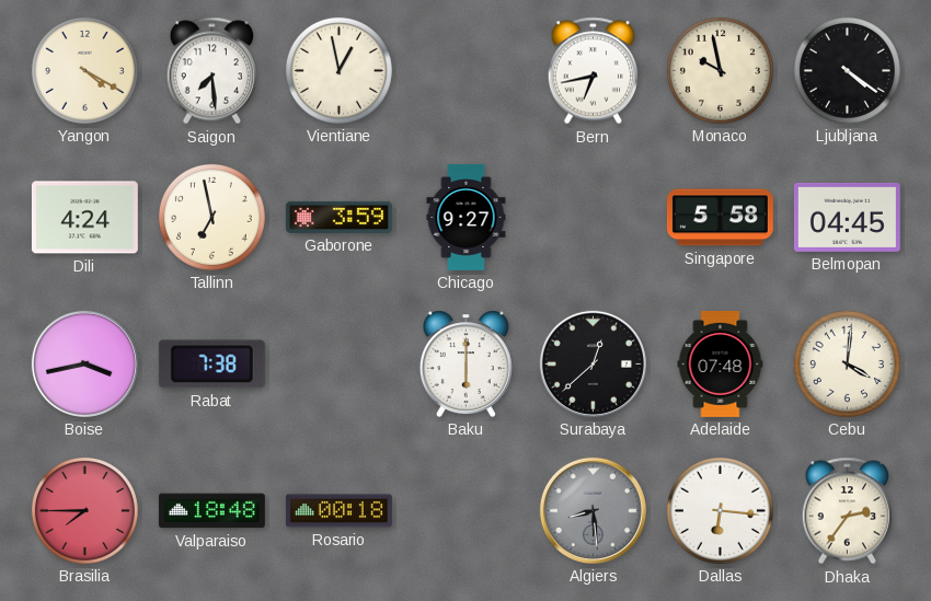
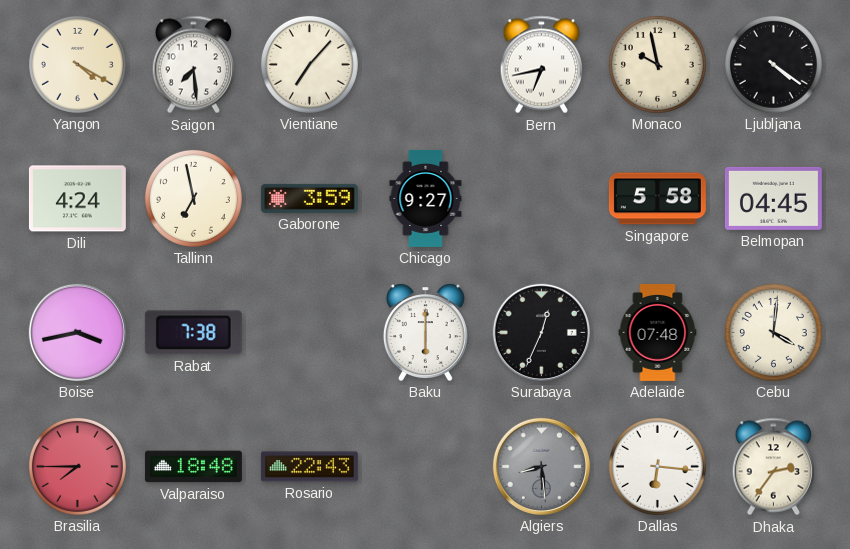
Vientiane: 12:58 -> 7:07 (309, 64)
Surabaya: 12:38 -> 12:34 (541, 332)
Rosario: 00:18 -> 22:43 (309, 467)
